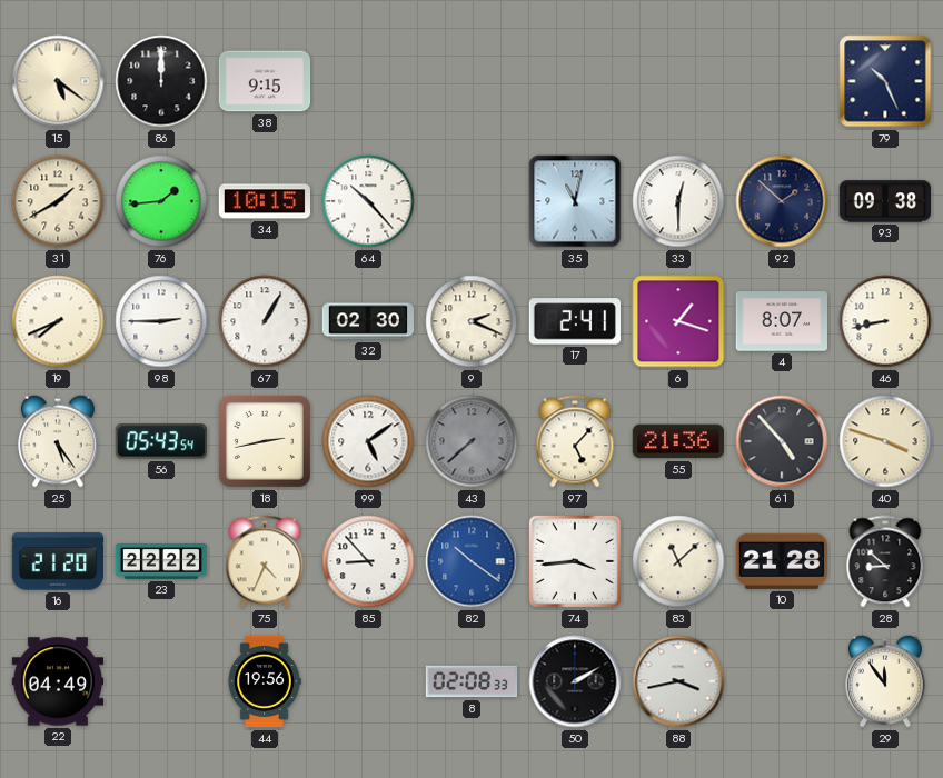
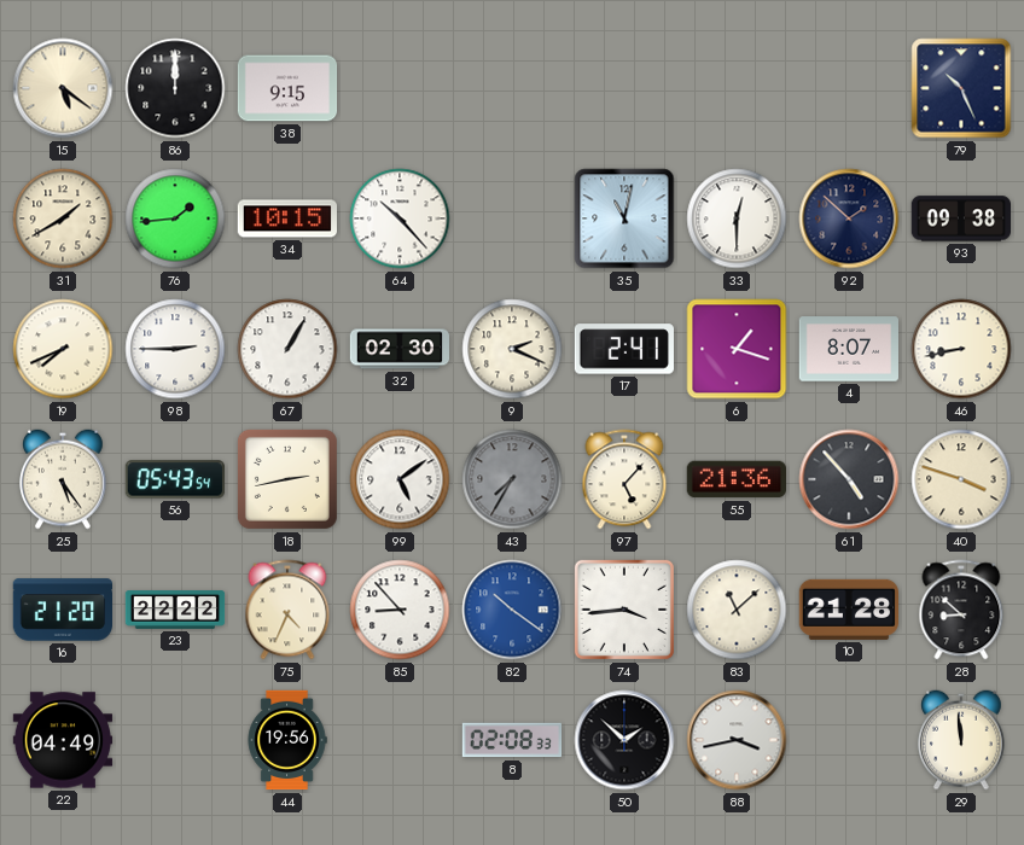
43: 7:38 -> 7:35 (512, 479)
50: 2:10 -> 1:52 (624, 740)
29: 11:54 -> 11:59 (962, 740)
